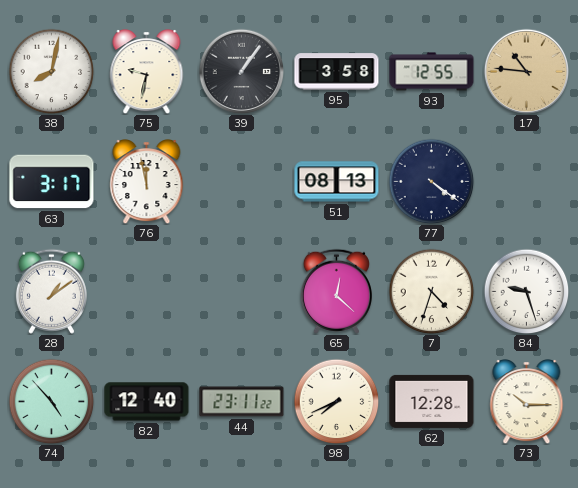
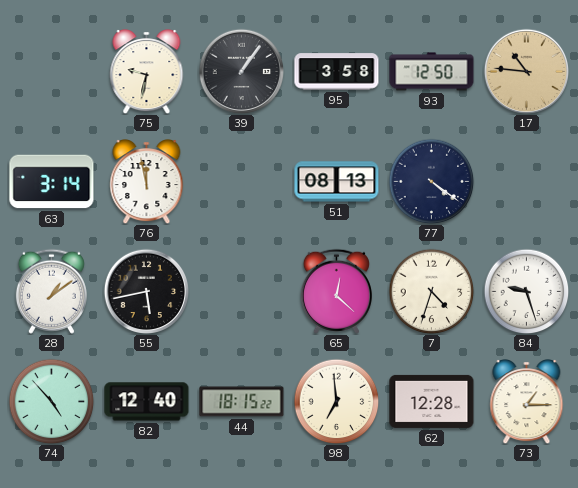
38: 8:02 -> none (51, 71)
93: 12:55 -> 12:50 (432, 72)
63: 3:17 -> 3:14 (52, 182)
55: none -> 5:43 (146, 291)
44: 23:11 -> 18:15 (242, 402)
98: 7:41 -> 6:59 (336, 401)
73: 10:15 -> 1:15 (527, 402)
